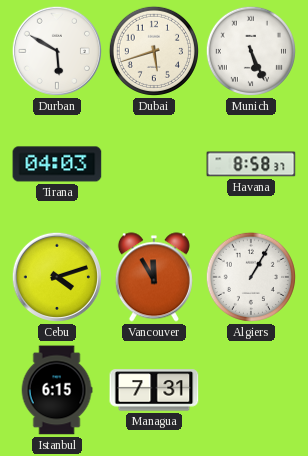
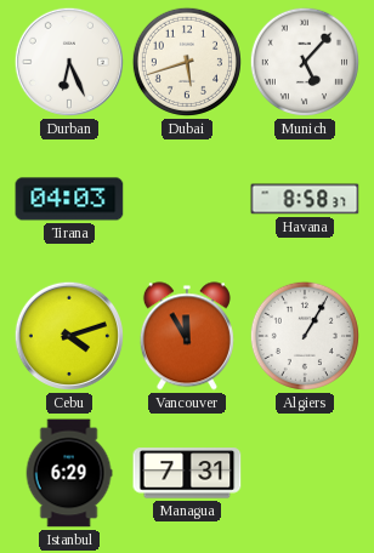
Durban: 5:50 -> 6:26 (69, 62)
Munich: 5:26 -> 5:07 (305, 62)
Istanbul: 6:15 -> 6:29 (69, 473)
